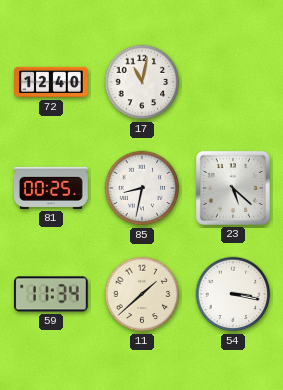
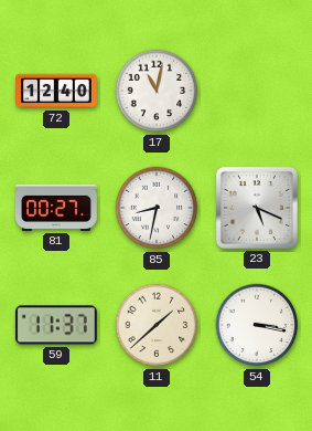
81: 00:25 -> 00:27 (56, 208)
23: 5:22 -> 5:19 (257, 208)
59: 11:34 -> 11:37 (56, 325)
